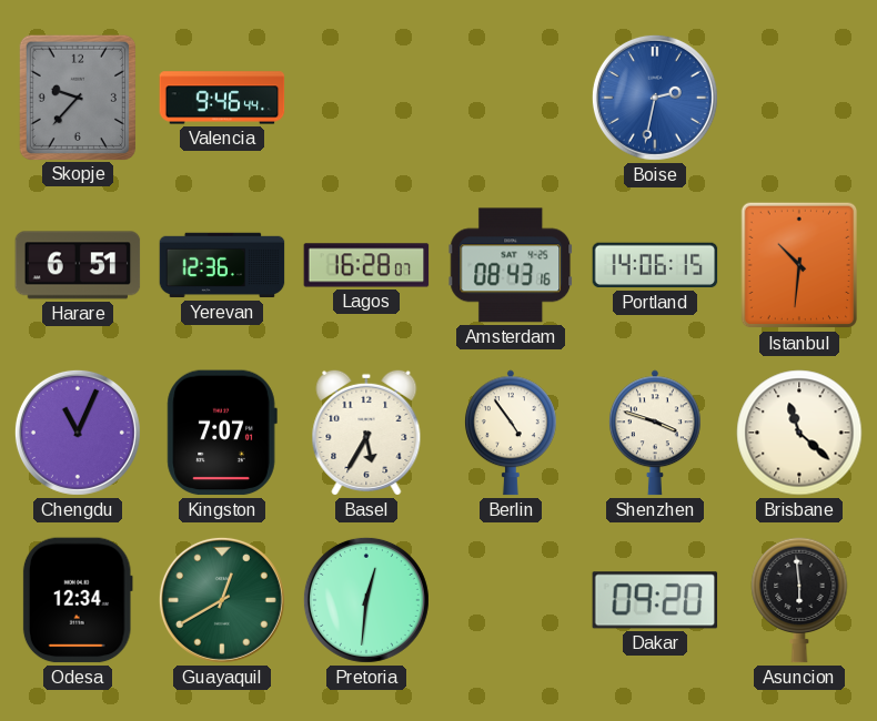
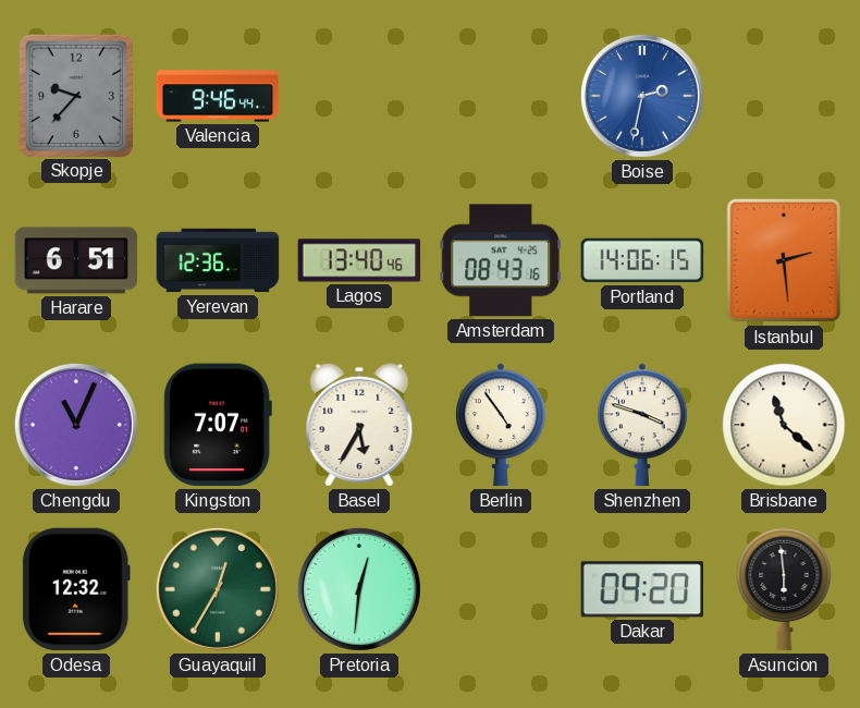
Lagos: 16:28 -> 13:40 (359, 260)
Istanbul: 10:31 -> 2:29 (784, 260)
Odesa: 12:34 -> 12:32 (76, 589)
Guayaquil: 12:40 -> 12:35 (218, 589)
